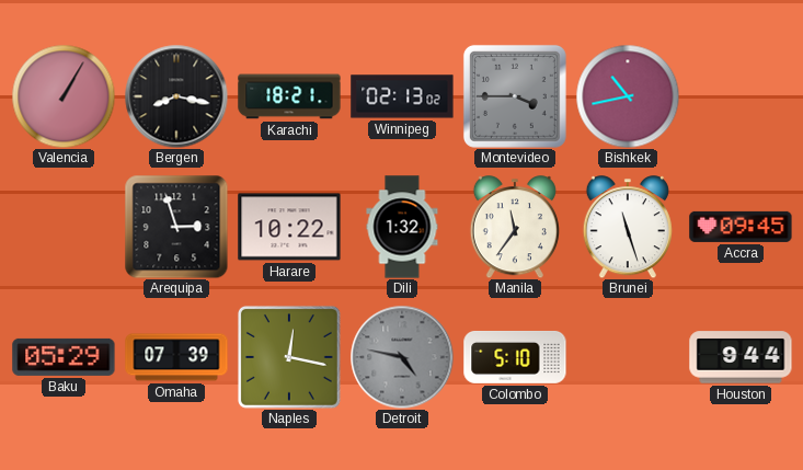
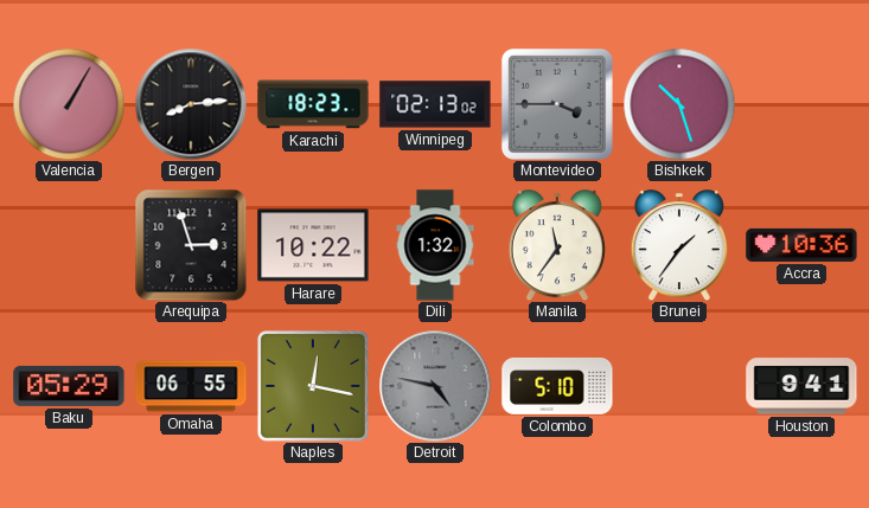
Bergen: 8:17 -> 8:14 (191, 104)
Karachi: 18:21 -> 18:23 (313, 104)
Bishkek: 10:43 -> 10:27 (679, 104)
Brunei: 11:27 -> 1:36 (679, 245)
Accra: 09:45 -> 10:36 (801, 245)
Omaha: 07:39 -> 06:55 (191, 386)
Houston: 9:44 -> 9:41 (801, 386)
